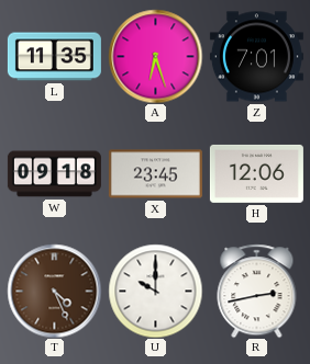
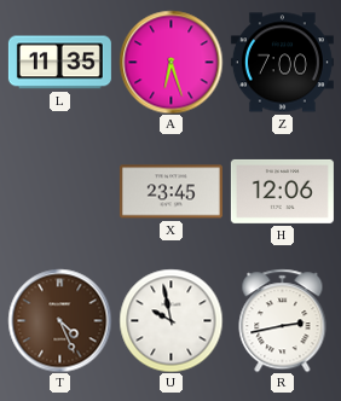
Z: 7:01 -> 7:00 (282, 63)
W: 09:18 -> none (54, 174)
U: 10:00 -> 9:58 (170, 320)
